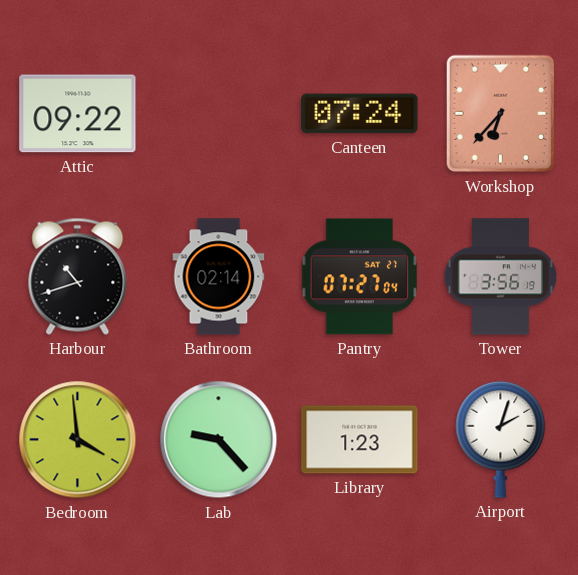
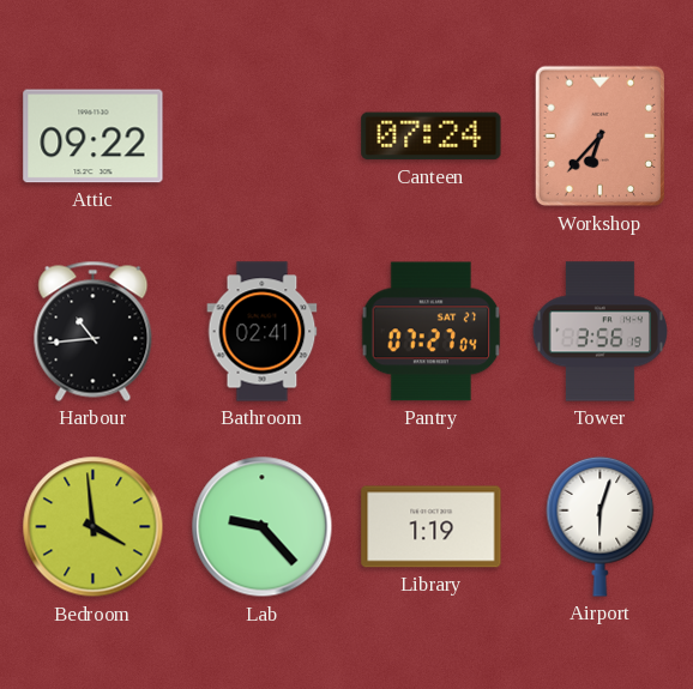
Harbour: 10:42 -> 10:44 (94, 331)
Bathroom: 02:14 -> 02:41 (263, 332)
Library: 1:23 -> 1:19 (432, 527)
Airport: 2:03 -> 6:03 (601, 526)
